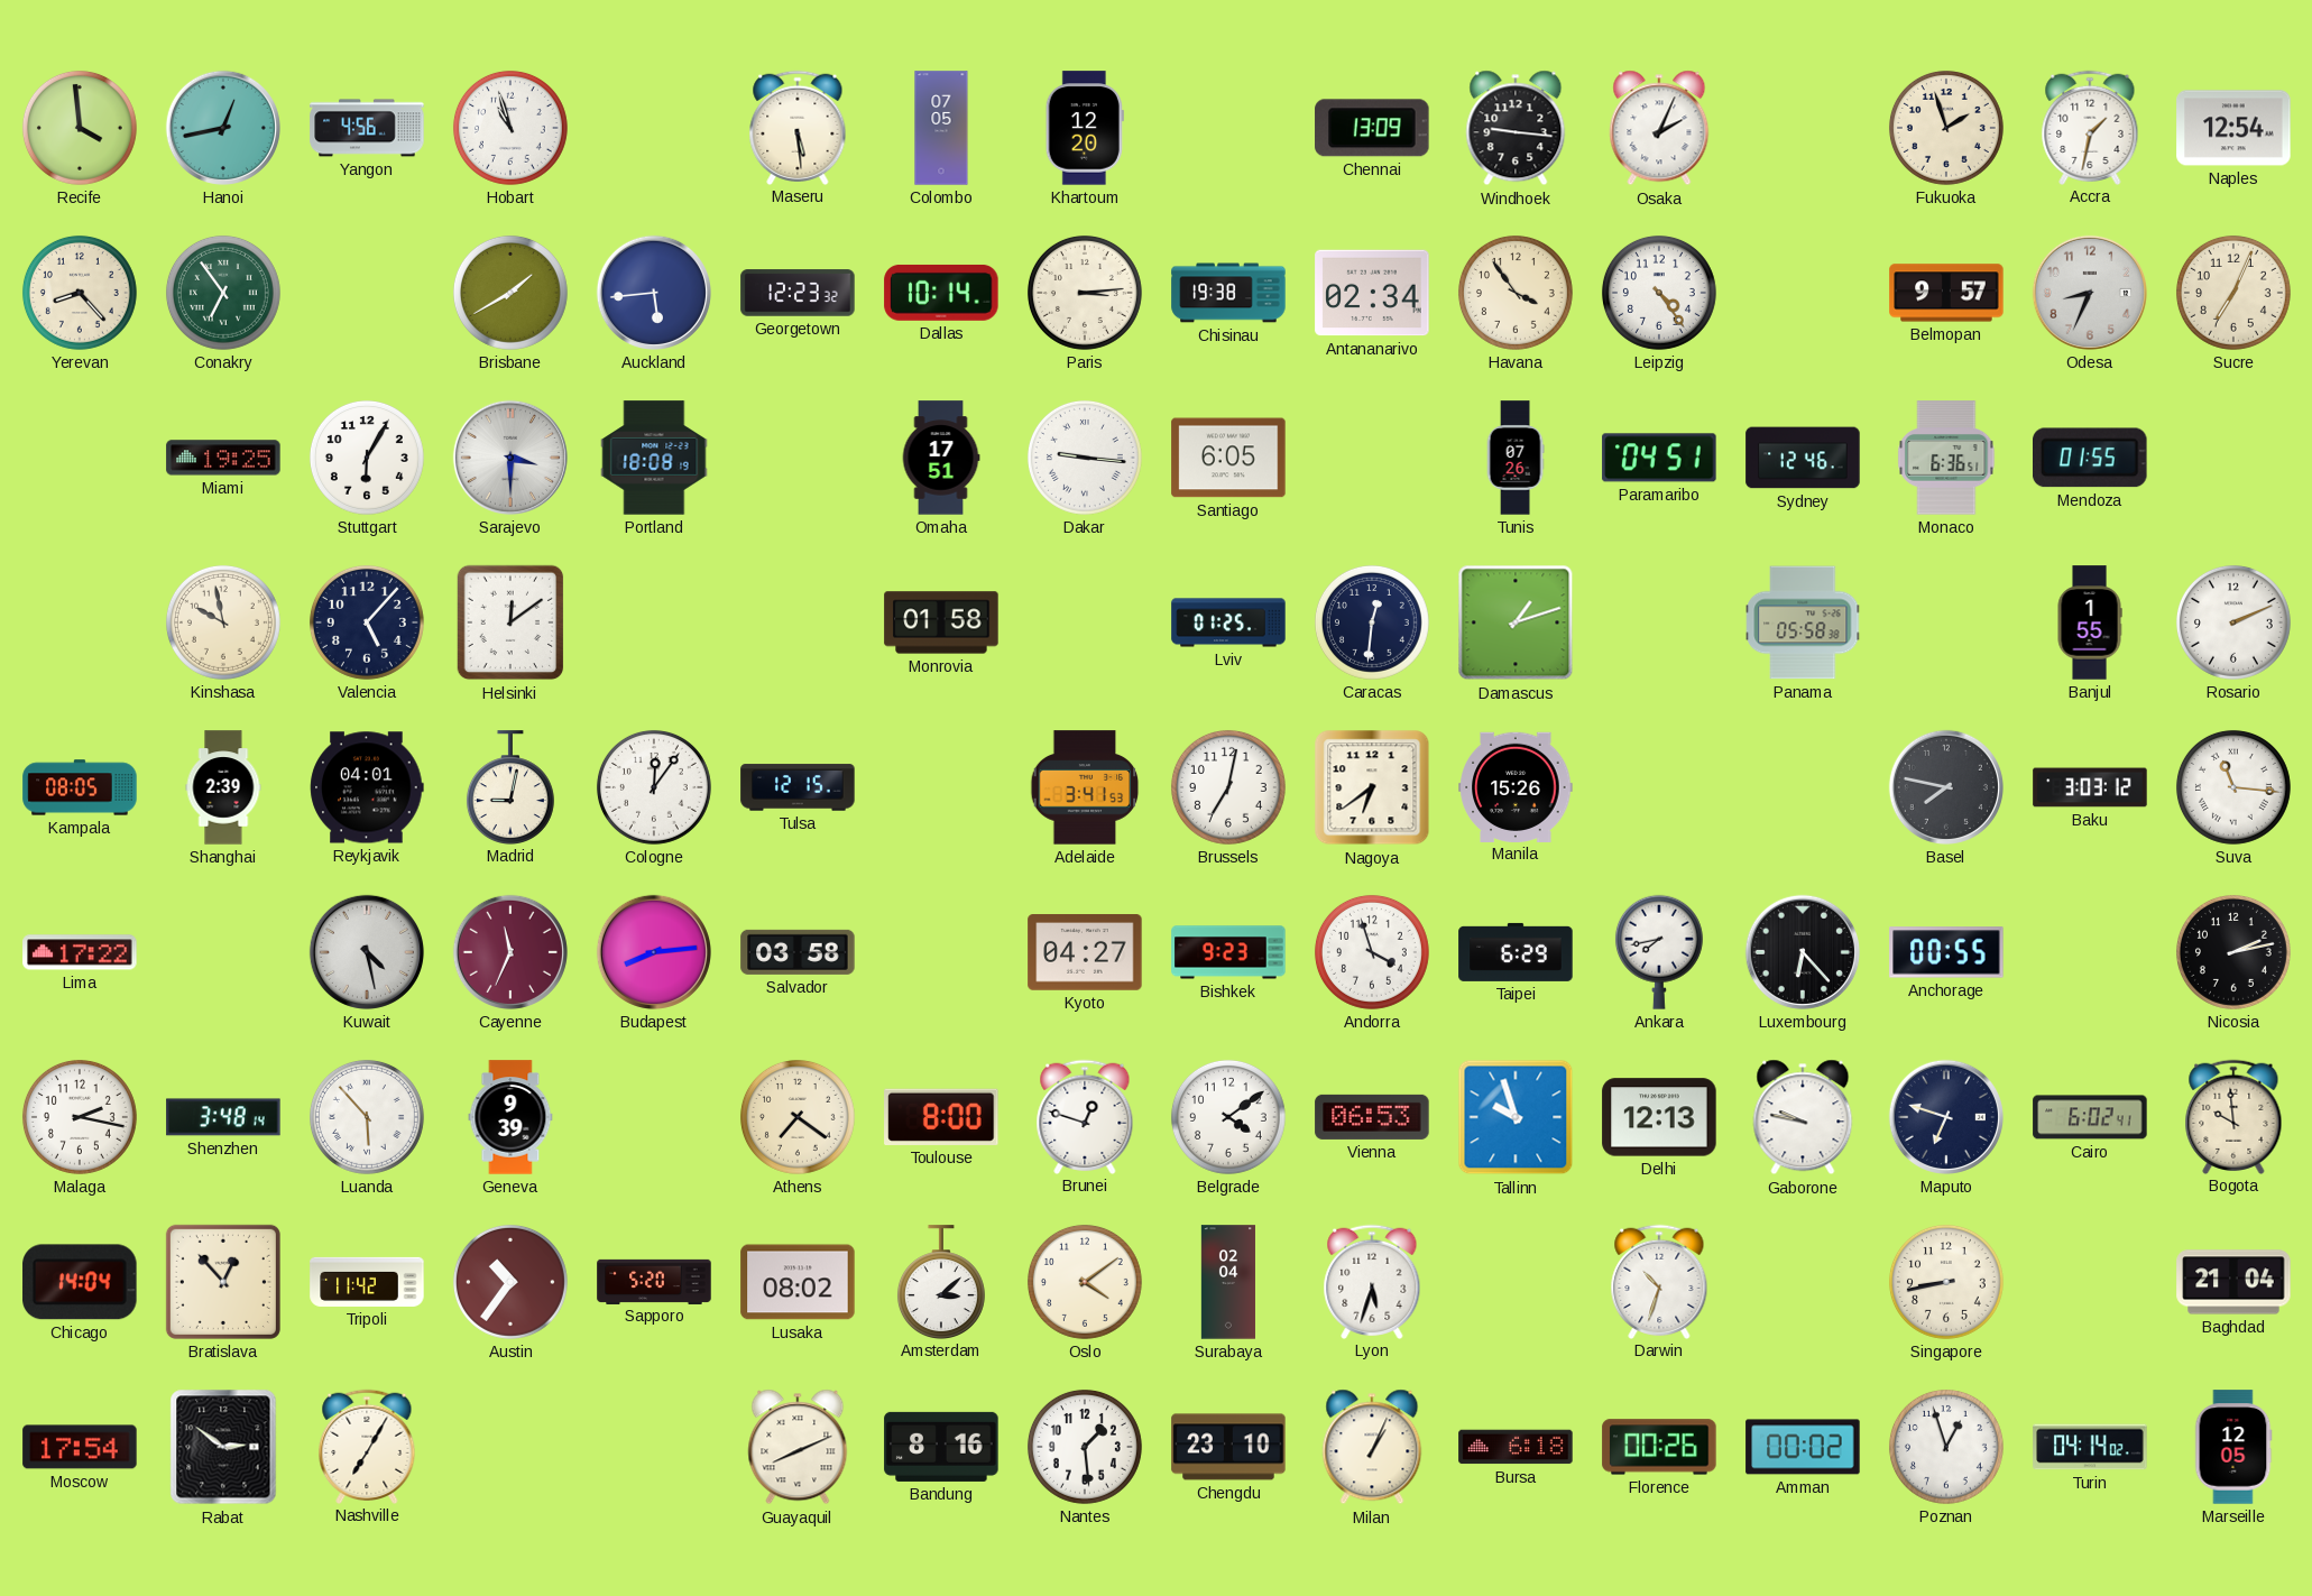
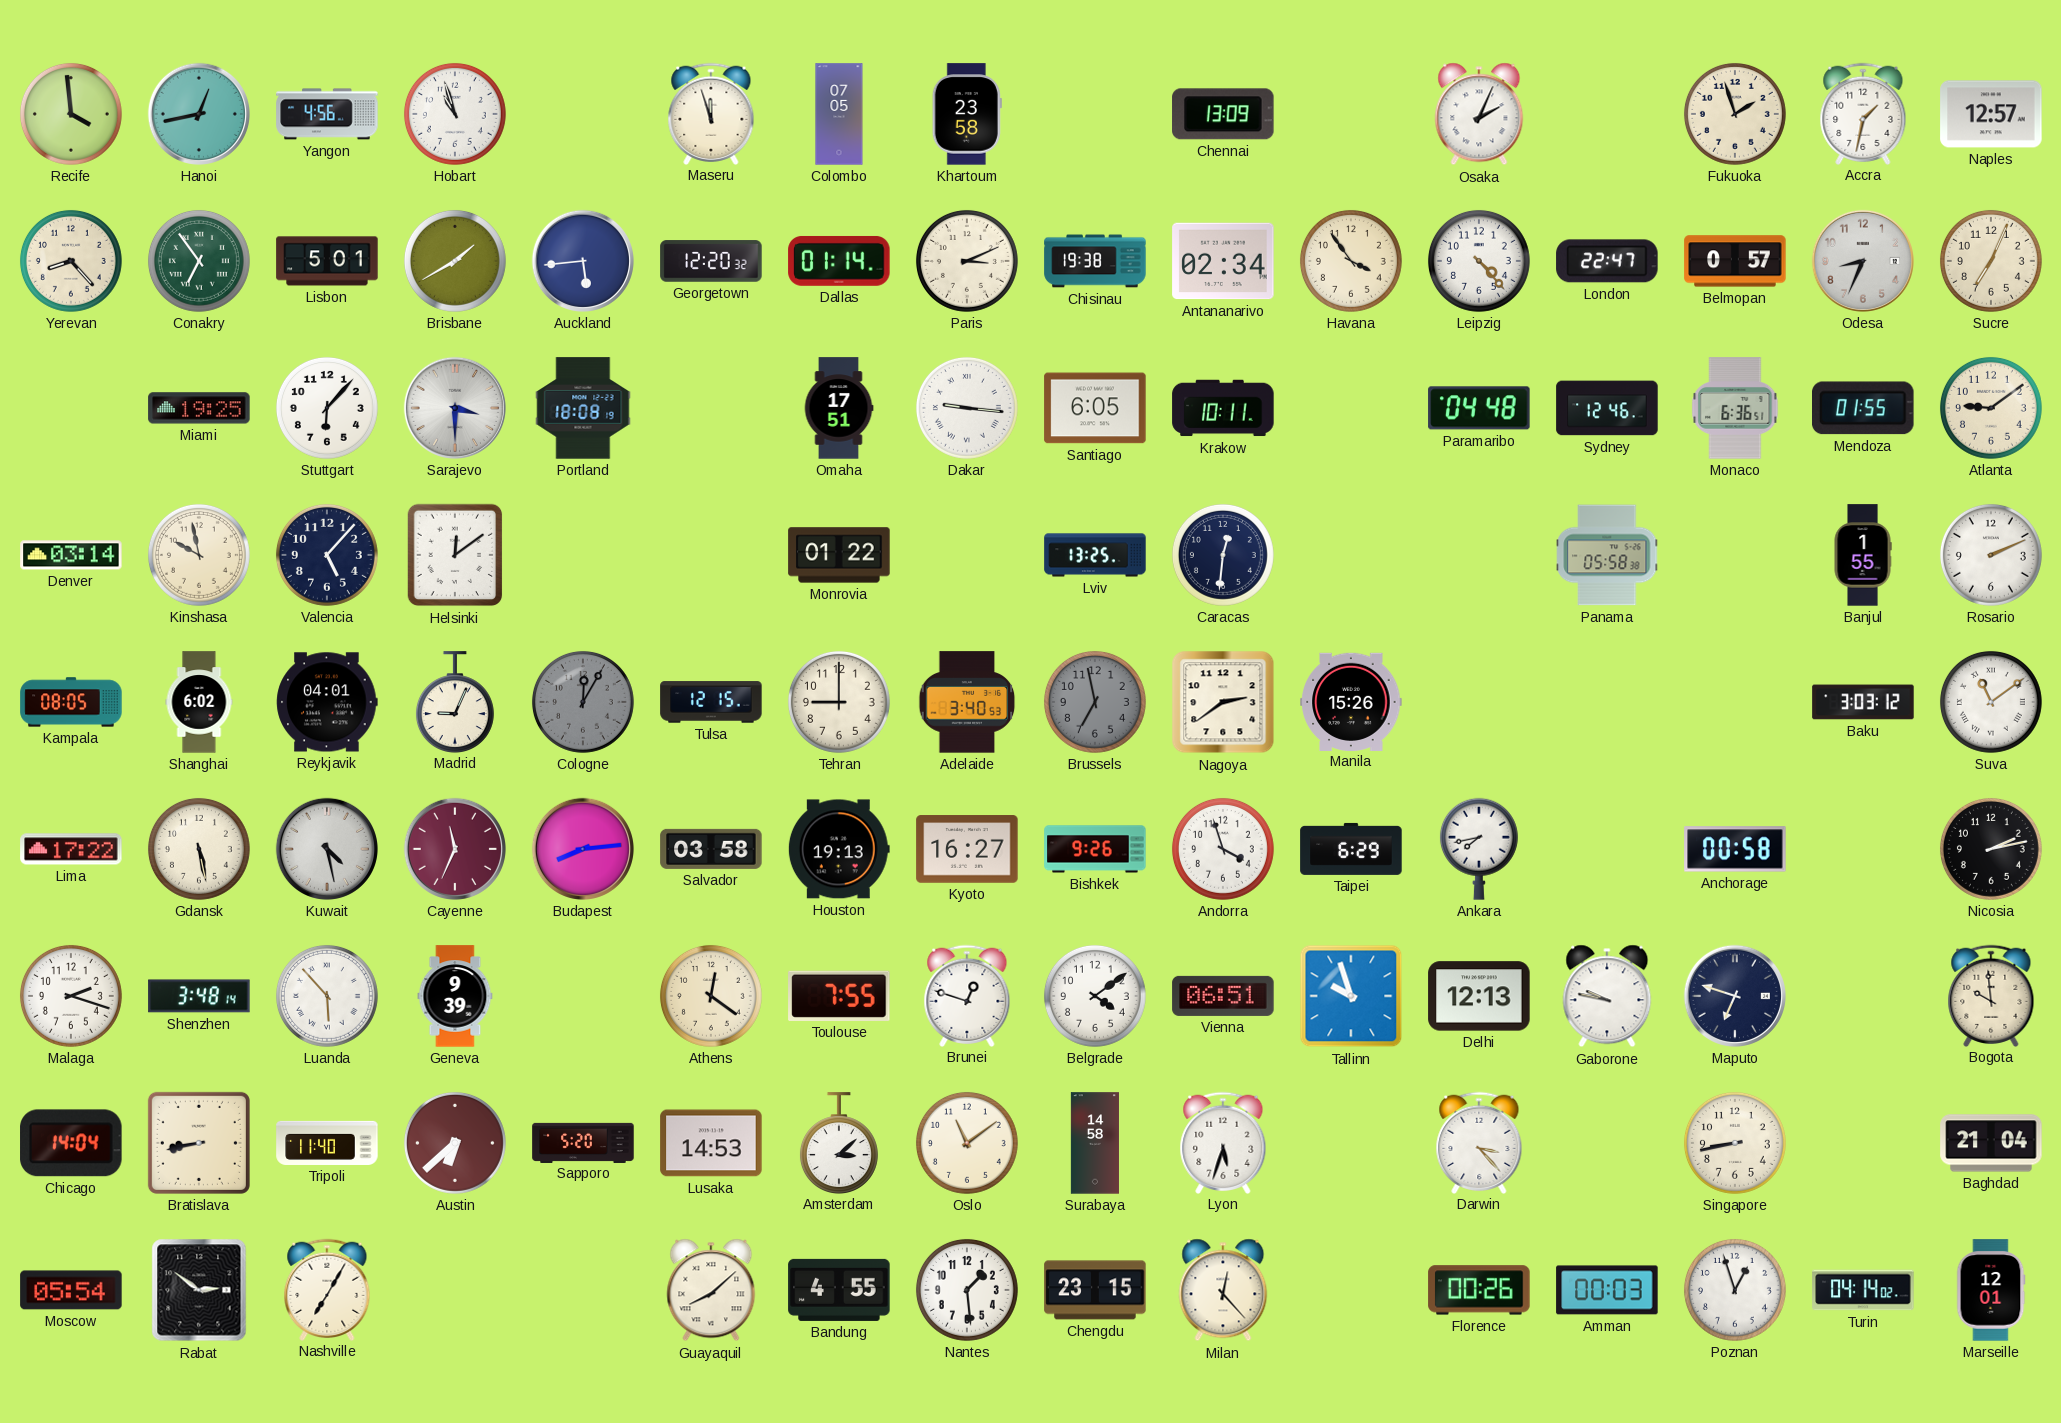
Maseru: 5:29 -> 11:57 (711, 113)
Khartoum: 12:20 -> 23:58 (967, 114)
Windhoek: 9:16 -> none (1516, 128)
Naples: 12:54 -> 12:57 (1991, 114)
Lisbon: none -> 5:01 (327, 261)
Georgetown: 12:23 -> 12:20 (711, 261)
Dallas: 10:14 -> 01:14 (839, 261)
Paris: 3:14 -> 3:11 (967, 261)
Leipzig: 4:24 -> 4:23 (1479, 261)
London: none -> 22:47 (1607, 261)
Belmopan: 9:57 -> 0:57 (1735, 261)
Stuttgart: 6:05 -> 6:07 (327, 408)
Krakow: none -> 10:11 (1223, 408)
Tunis: 07:26 -> none (1516, 458)
Paramaribo: 04:51 -> 04:48 (1479, 408)
Atlanta: none -> 9:09 (1991, 408)
Denver: none -> 03:14 (71, 555)
Monrovia: 01:58 -> 01:22 (839, 555)
Lviv: 01:25 -> 13:25 (1095, 555)
Damascus: 1:12 -> none (1516, 622)
Shanghai: 2:39 -> 6:02 (199, 702)
Madrid: 9:02 -> 9:04 (455, 702)
Cologne: 12:06 -> 12:05 (583, 702)
Cologne dial: white -> grey (583, 702)
Tehran: none -> 9:00 (839, 702)
Adelaide: 3:41 -> 3:40 (967, 702)
Brussels: 7:02 -> 6:58 (1095, 702)
Brussels dial: white -> grey (1095, 702)
Nagoya: 6:39 -> 2:39 (1223, 702)
Basel: 7:47 -> none (1946, 787)
Suva: 11:16 -> 11:09 (1991, 702)
Gdansk: none -> 5:28 (199, 849)
Houston: none -> 19:13 (839, 849)
Kyoto: 04:27 -> 16:27 (967, 849)
Bishkek: 9:23 -> 9:26 (1095, 849)
Luxembourg: 6:23 -> none (1803, 952)
Anchorage: 00:55 -> 00:58 (1735, 849)
Malaga: 2:17 -> 2:18 (71, 996)
Athens: 7:21 -> 12:21 (711, 996)
Toulouse: 8:00 -> 7:55 (839, 996)
Vienna: 06:53 -> 06:51 (1223, 996)
Cairo: 6:02 -> none (2090, 1117)
Bratislava: 12:53 -> 8:43 (199, 1143)
Tripoli: 11:42 -> 11:40 (327, 1143)
Austin: 10:36 -> 6:38 (455, 1143)
Lusaka: 08:02 -> 14:53 (711, 1143)
Oslo: 4:09 -> 11:09 (967, 1143)
Surabaya: 02:04 -> 14:58 (1094, 1143)
Darwin: 10:33 -> 3:23 (1479, 1142)
Moscow: 17:54 -> 05:54 (71, 1290)
Guayaquil: 8:11 -> 8:08 (711, 1290)
Bandung: 8:16 -> 4:55 (839, 1290)
Chengdu: 23:10 -> 23:15 (1095, 1290)
Milan: 1:04 -> 12:23 (1223, 1290)
Bursa: 6:18 -> none (1516, 1447)
Amman: 00:02 -> 00:03 (1607, 1290)
Marseille: 12:05 -> 12:01 (1991, 1290)
